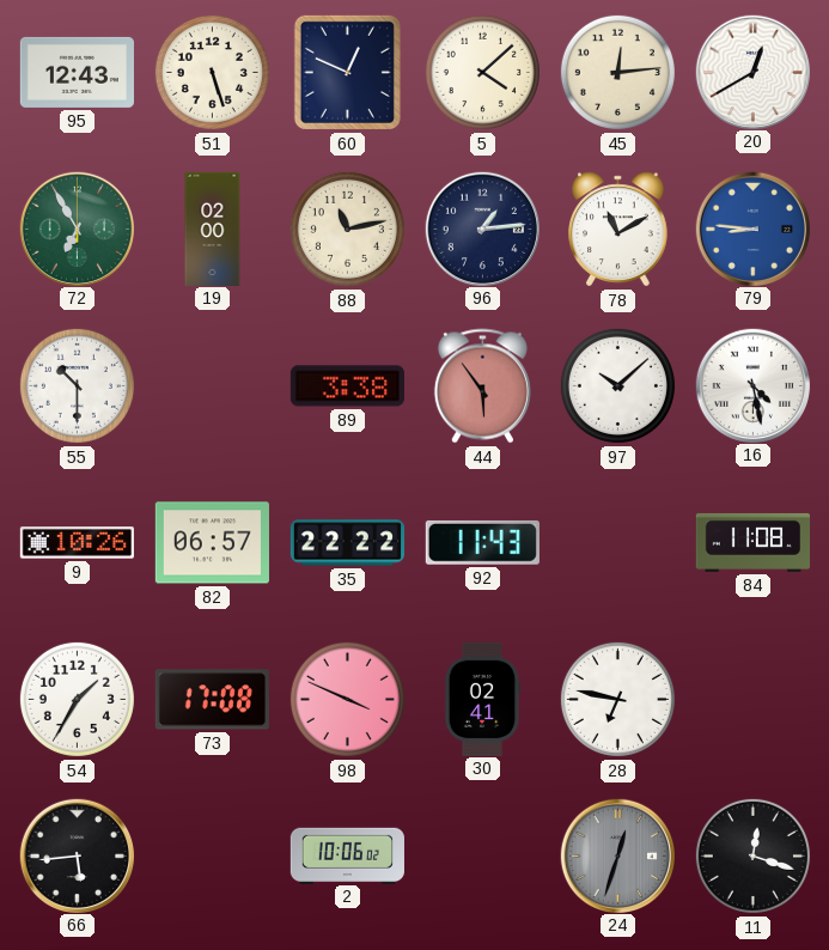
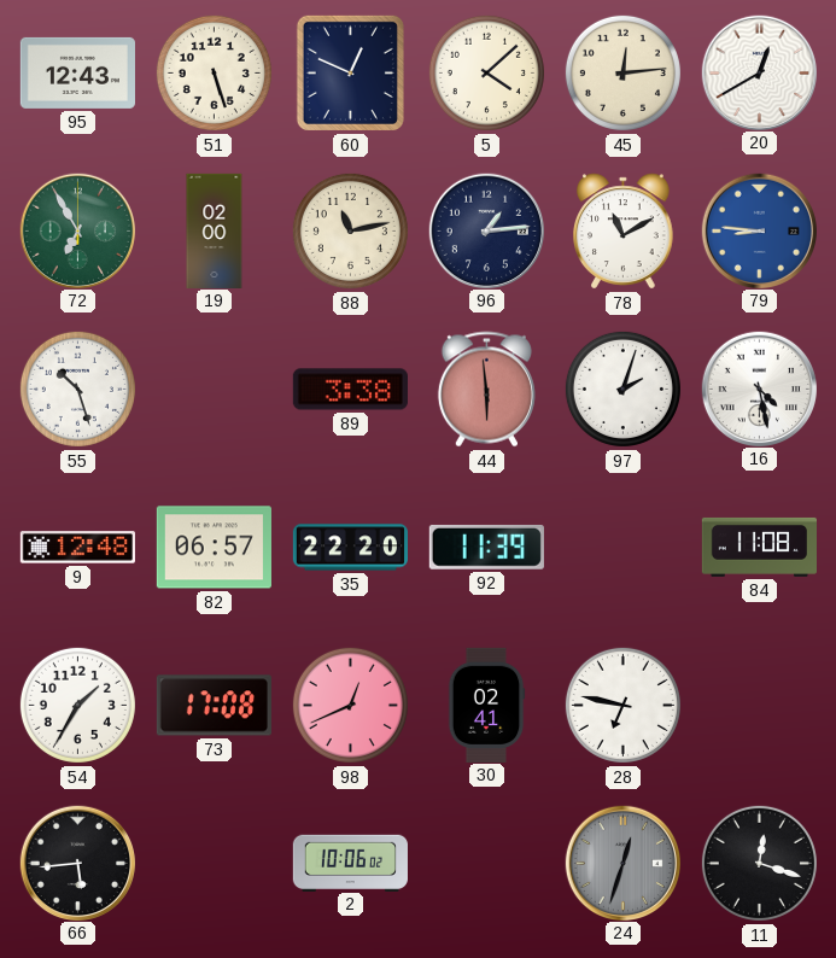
55: 10:30 -> 10:27 (77, 389)
44: 5:54 -> 5:59 (486, 390)
97: 10:08 -> 2:03 (622, 389)
9: 10:26 -> 12:48 (77, 548)
35: 22:22 -> 22:20 (350, 548)
92: 11:43 -> 11:39 (486, 547)
98: 3:49 -> 12:41 (350, 705)
